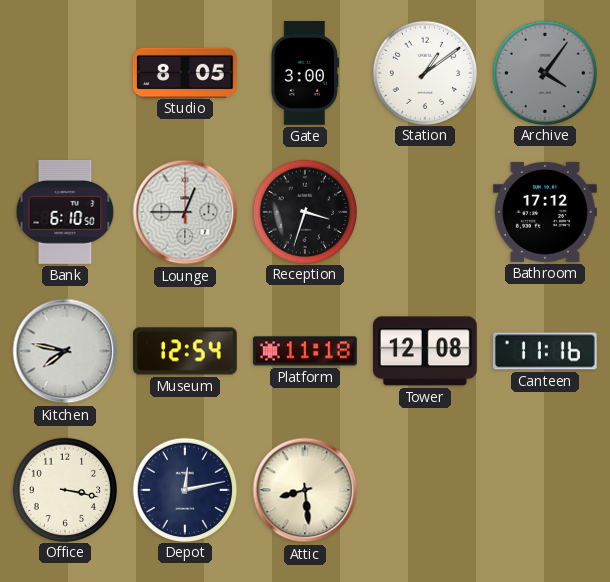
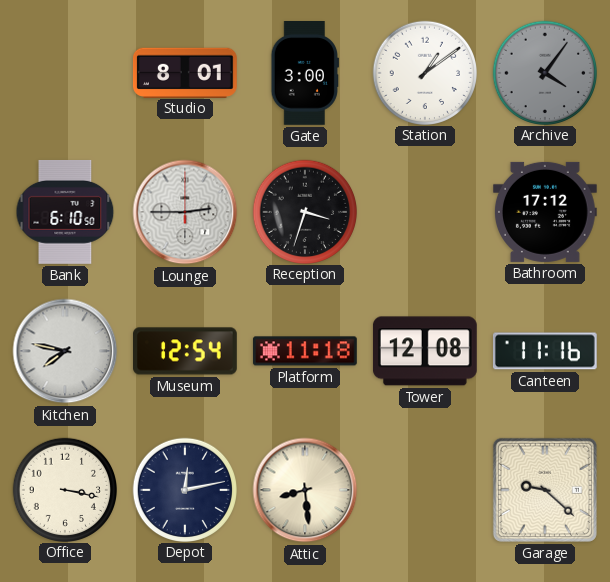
Studio: 8:05 -> 8:01 (185, 72)
Lounge: 12:45 -> 2:45 (185, 212)
Garage: none -> 9:22 (545, 490)
